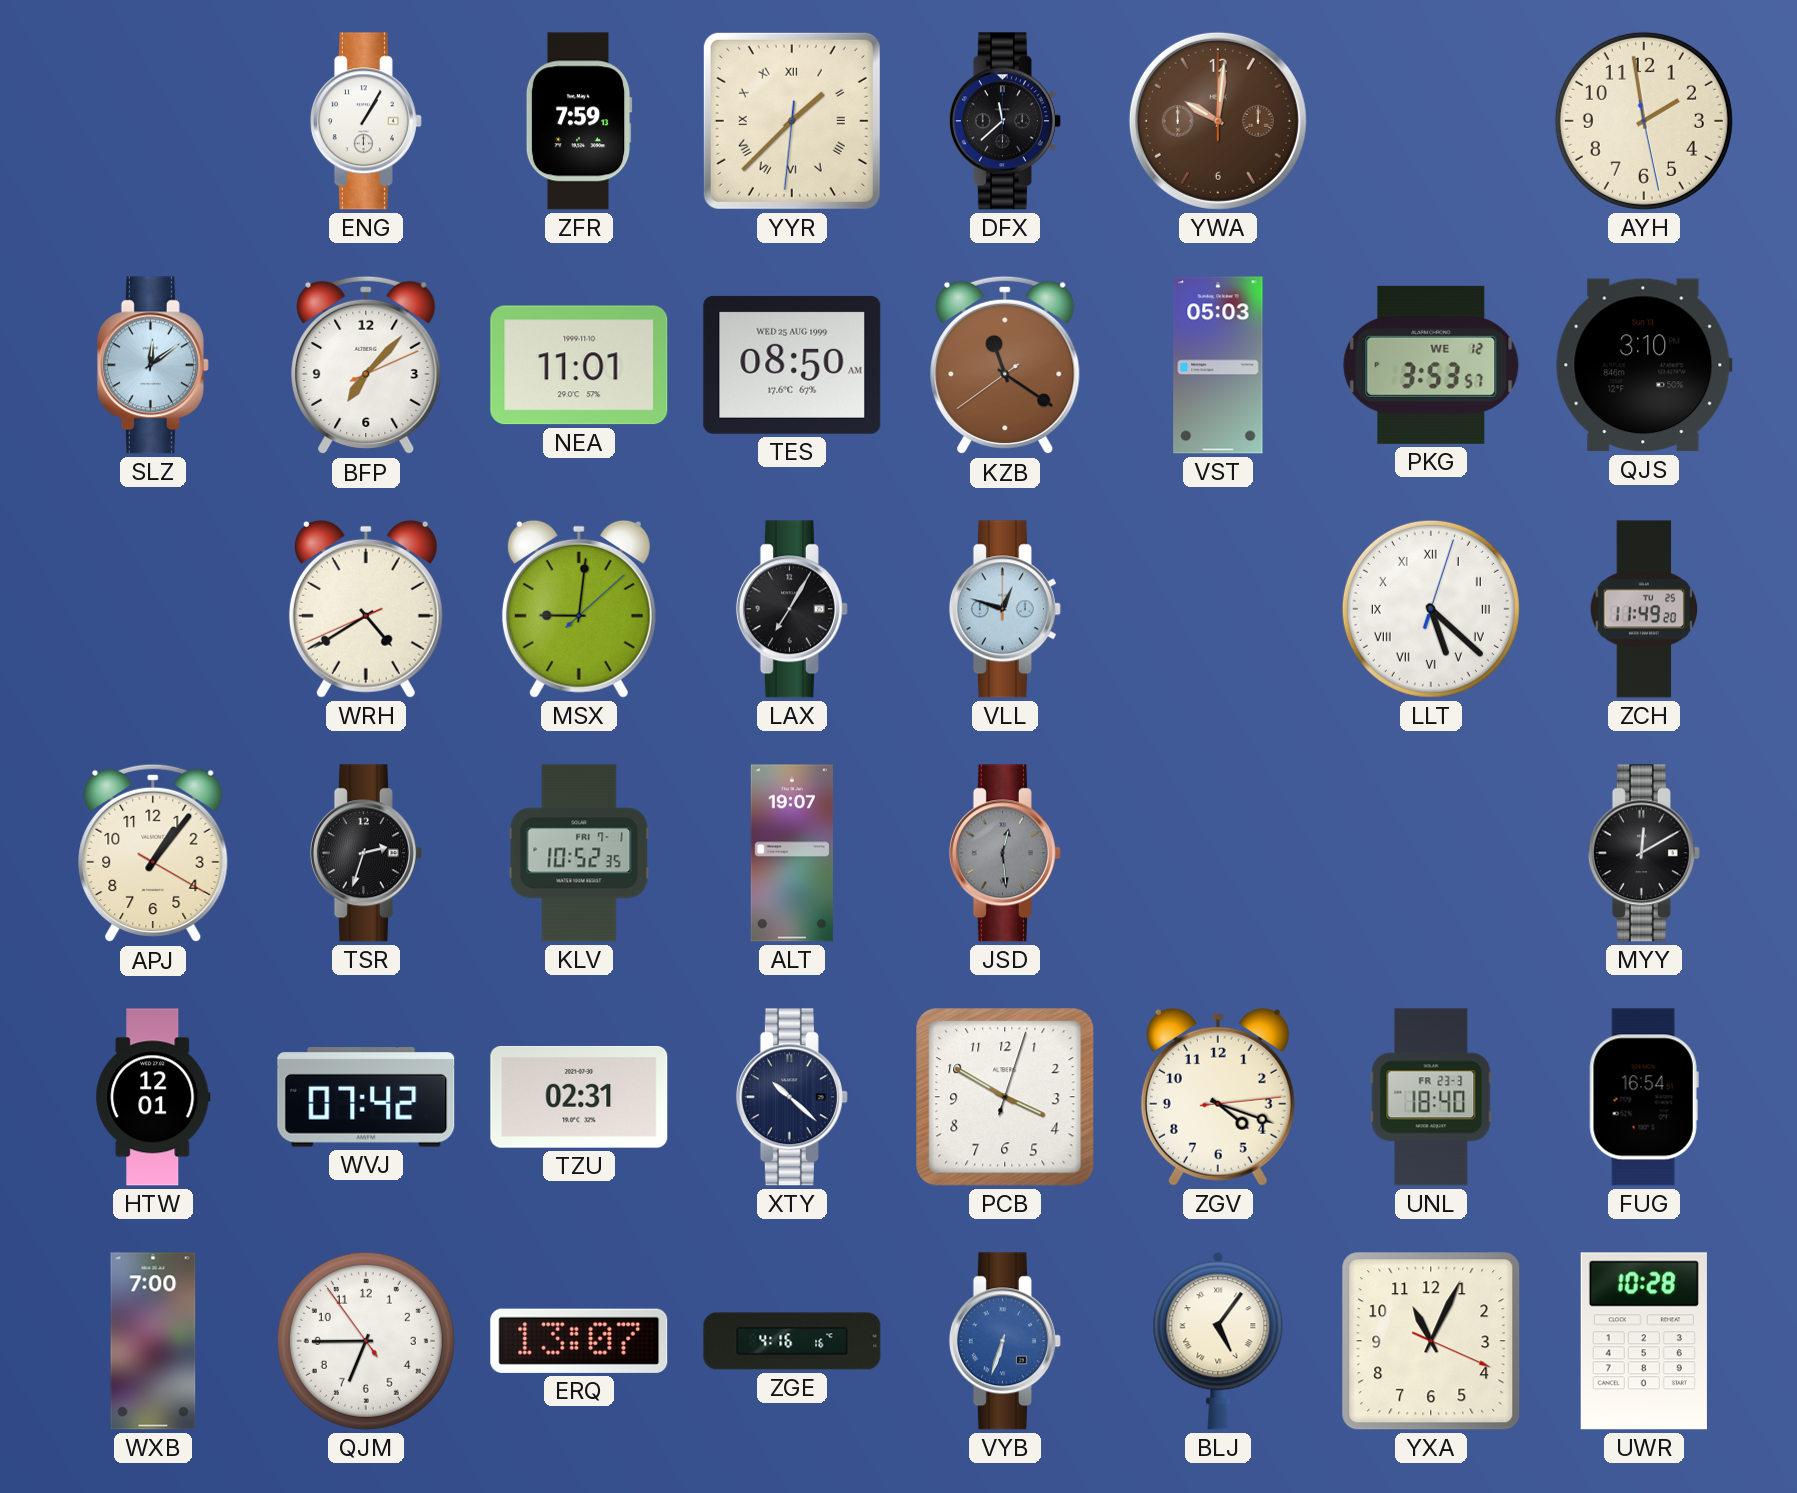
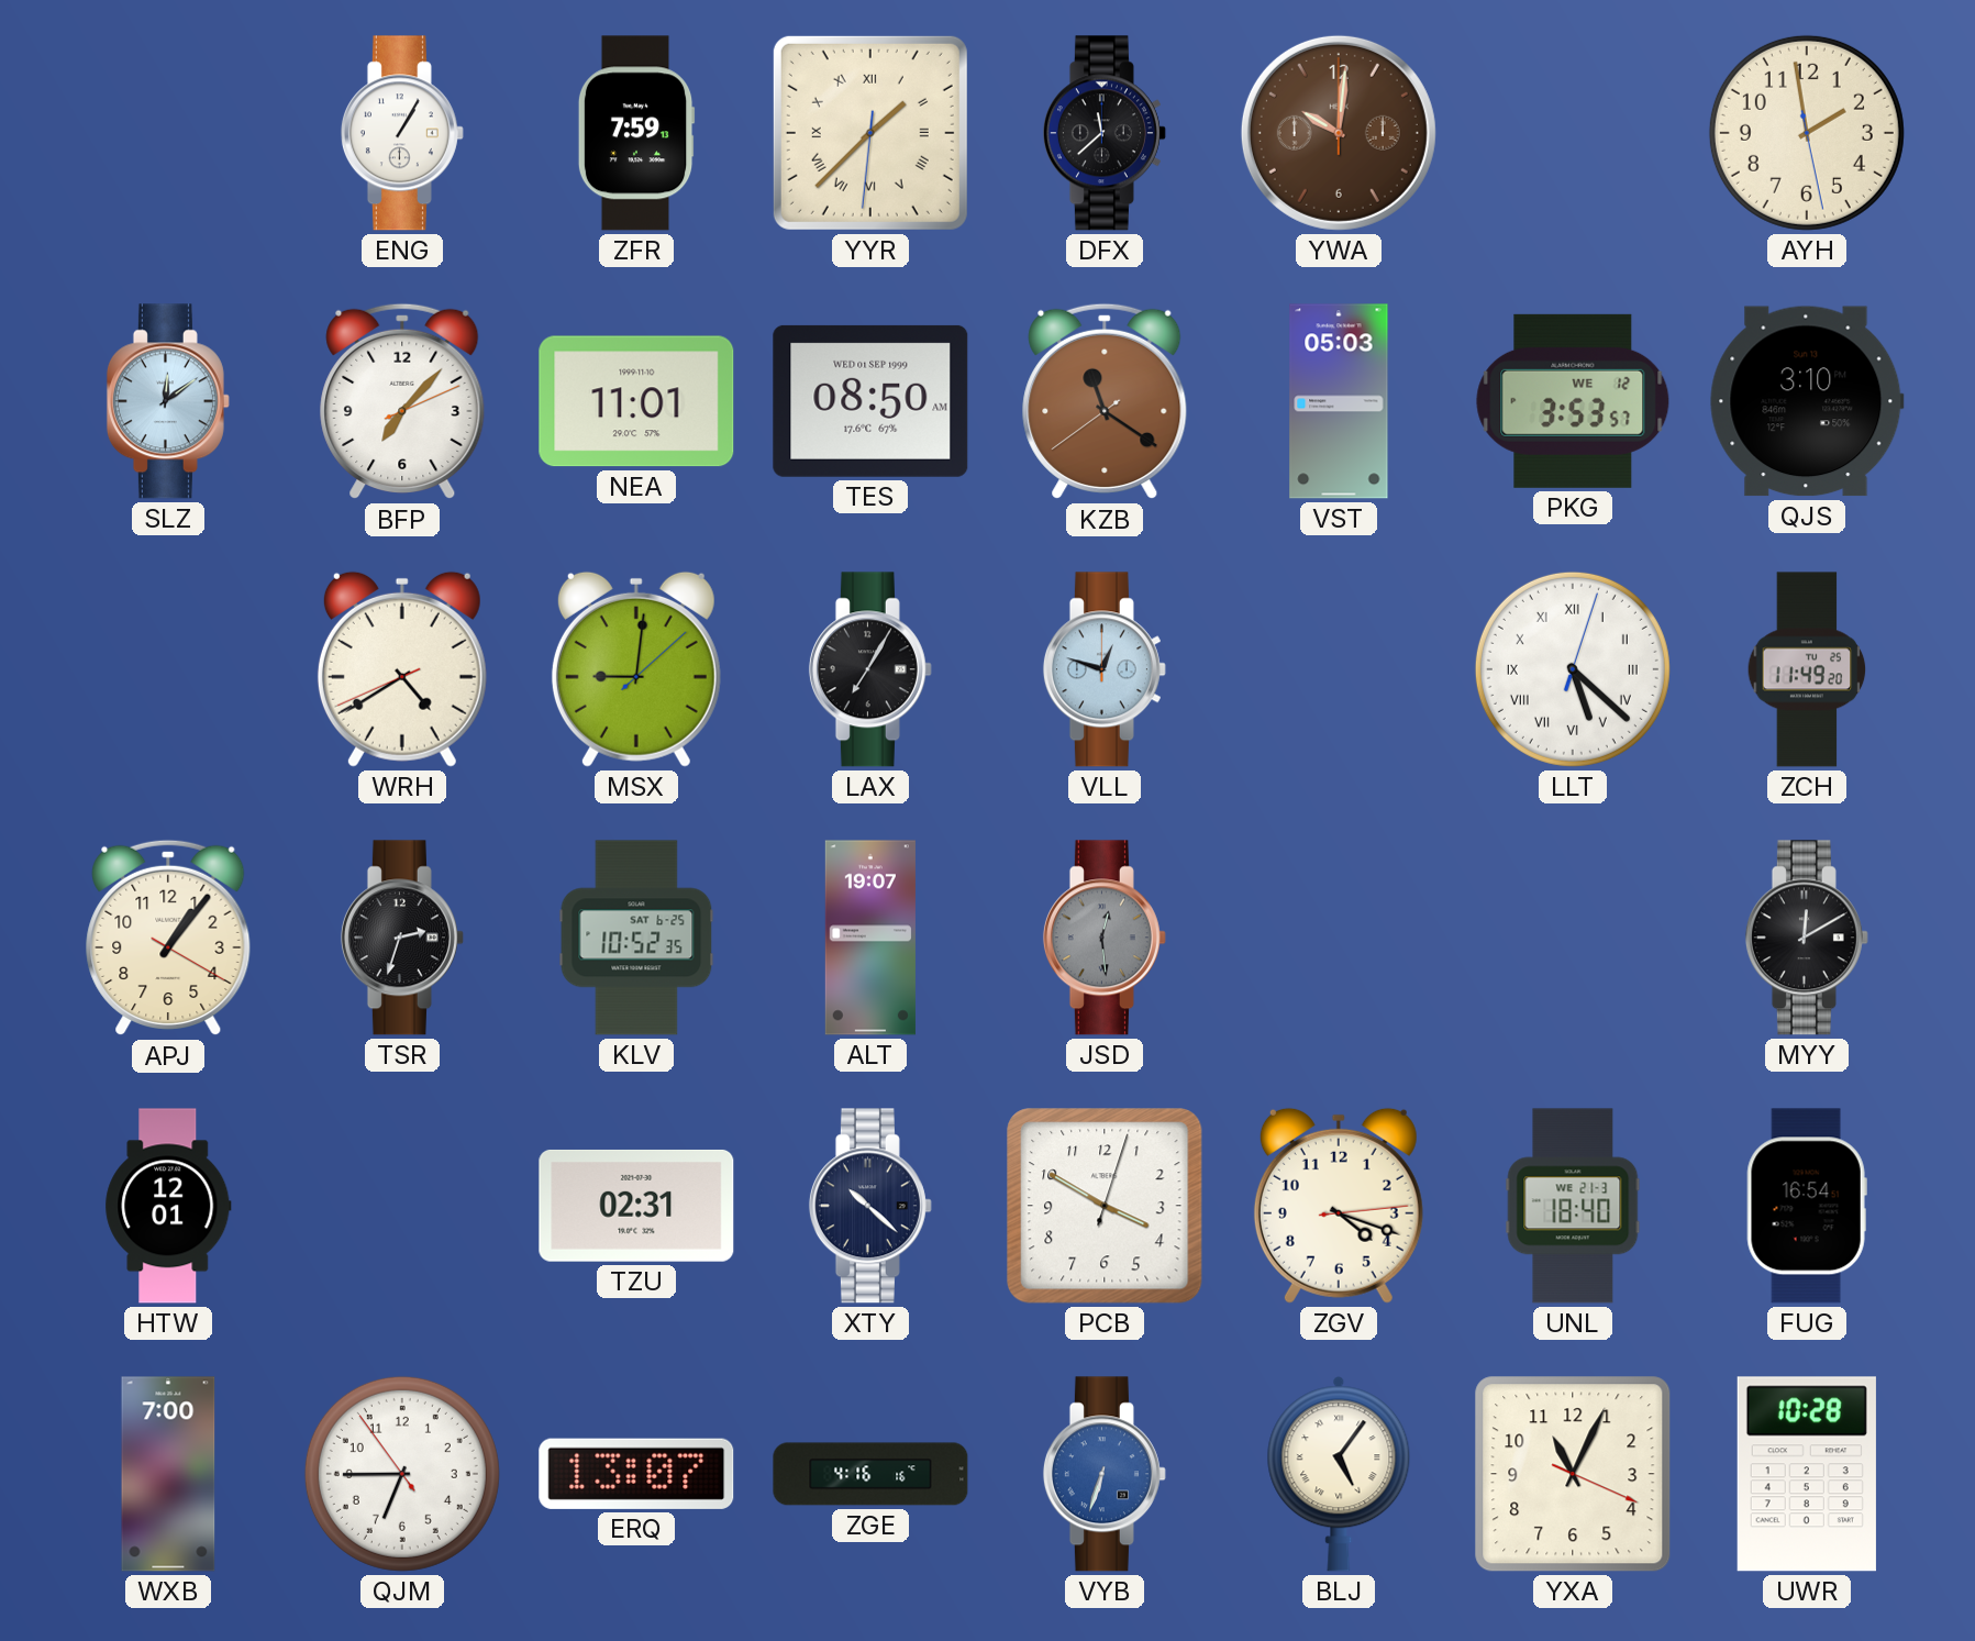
TES date: WED 25 AUG 1999 -> WED 01 SEP 1999 (870, 401)
KLV date: FRI 7-1 -> SAT 6-25 (636, 938)
WVJ: 07:42 -> none (366, 1098)
UNL date: FR 23-3 -> WE 21-3 (1573, 1206)
